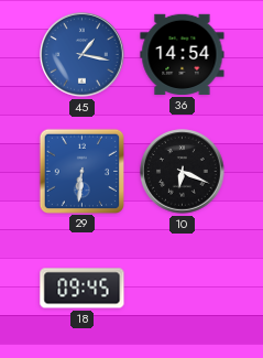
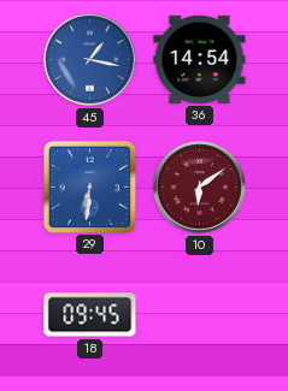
10: 6:19 -> 6:09 (200, 188)
10 dial: black -> burgundy (200, 188)
